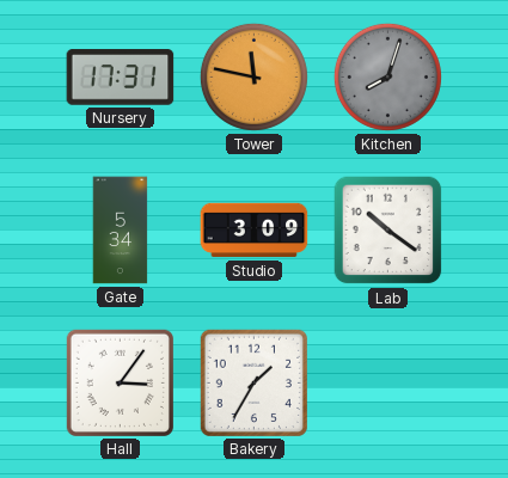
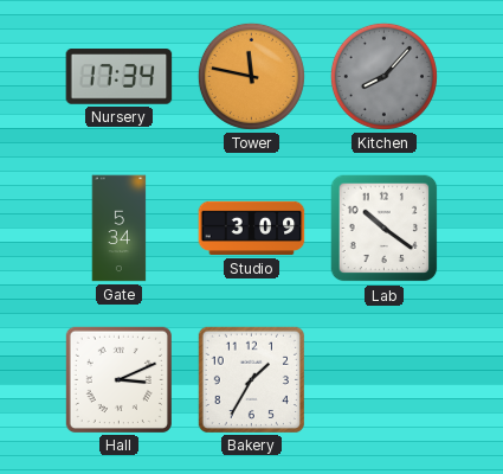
Nursery: 17:31 -> 17:34 (120, 77)
Kitchen: 8:03 -> 8:07 (383, 76)
Hall: 3:06 -> 3:11 (118, 379)
